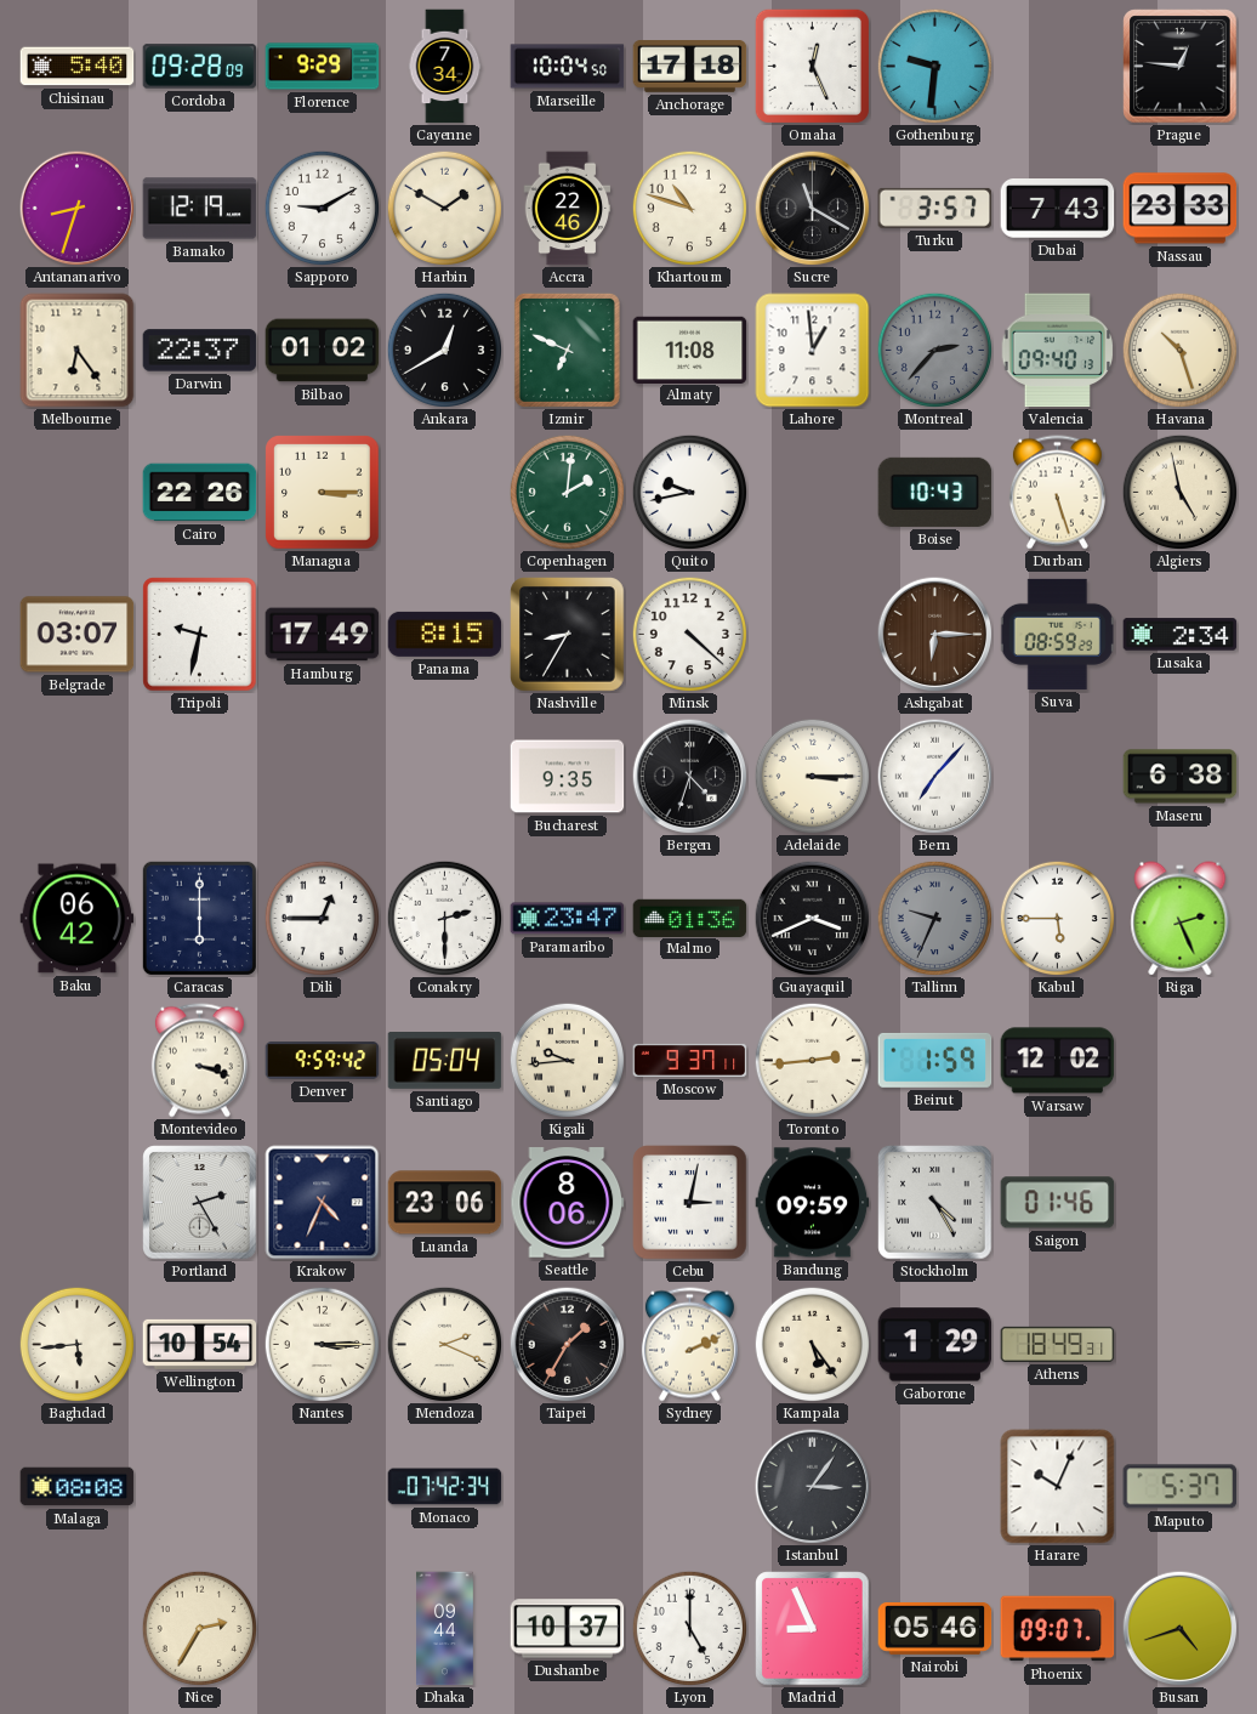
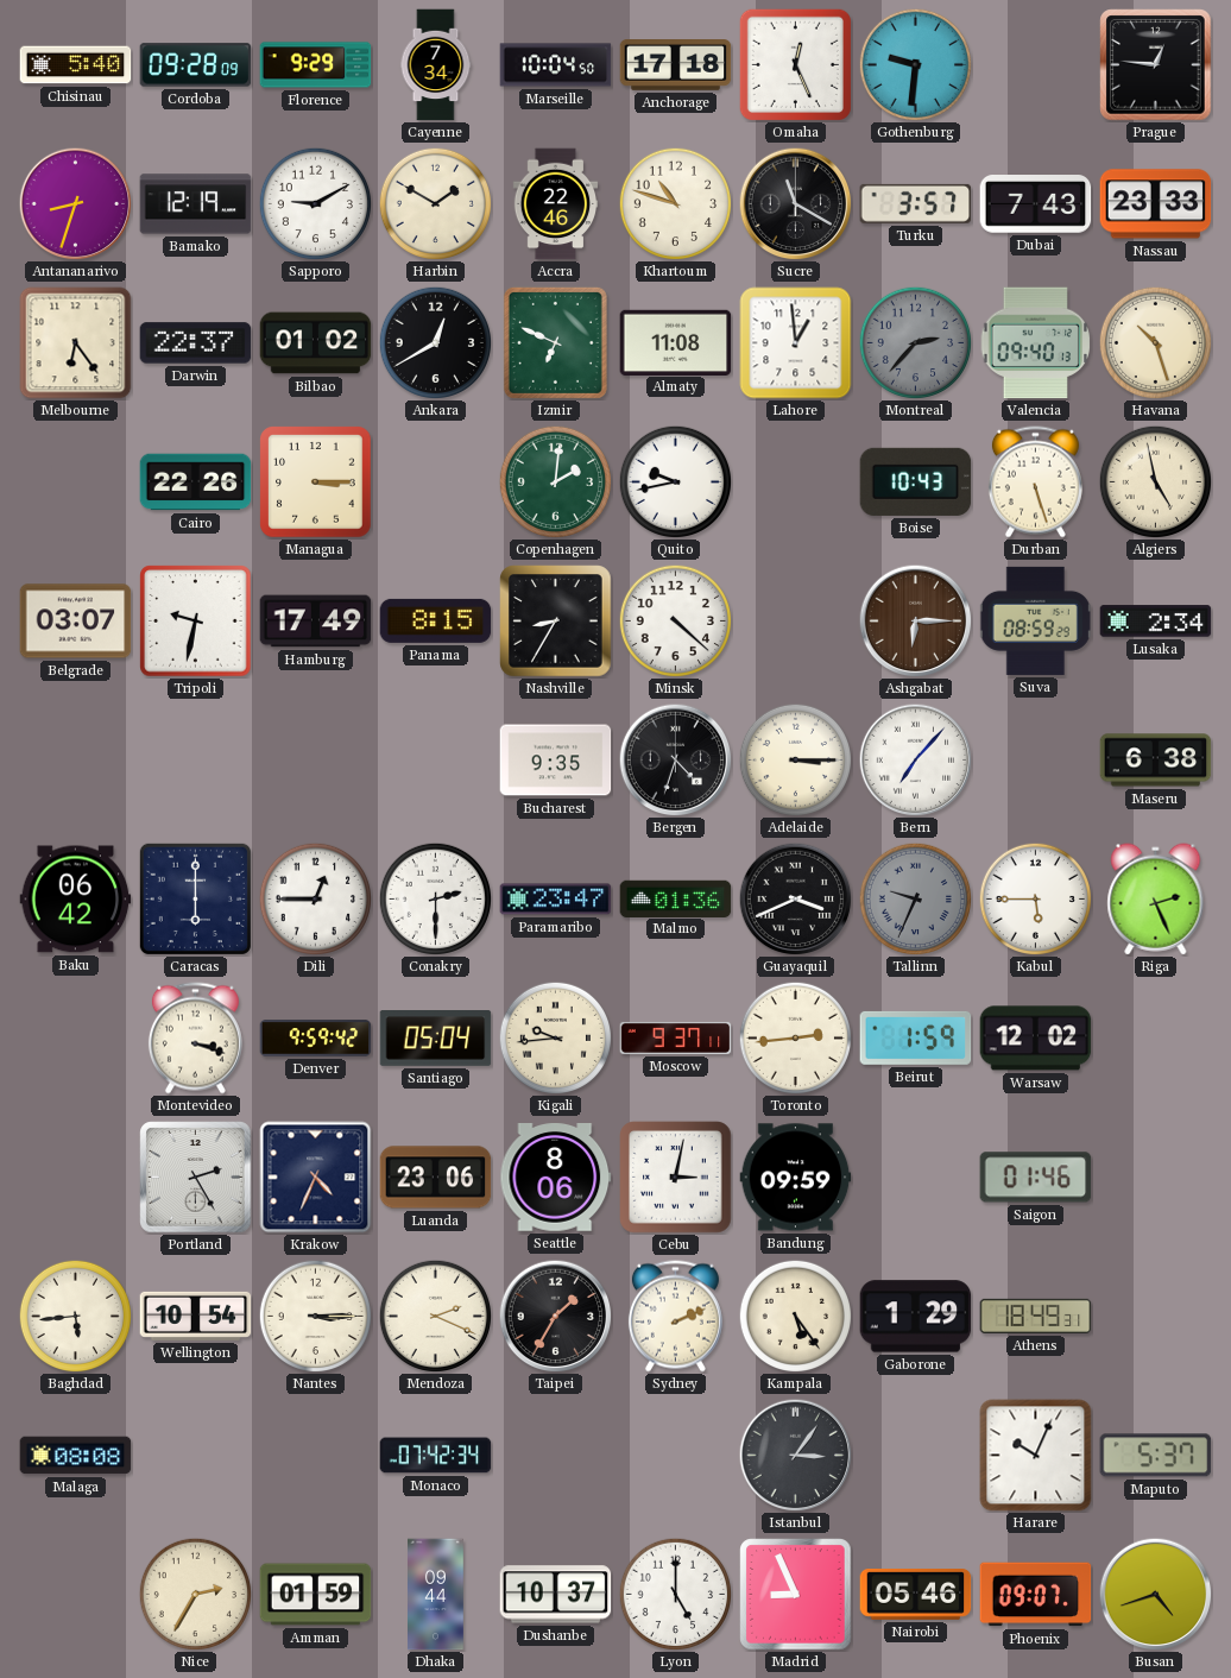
Stockholm: 4:25 -> none (935, 1203)
Amman: none -> 01:59 (316, 1595)
